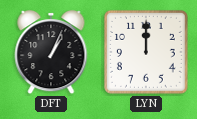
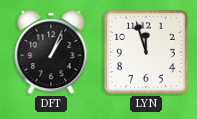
LYN: 12:00 -> 11:57 (146, 52)
